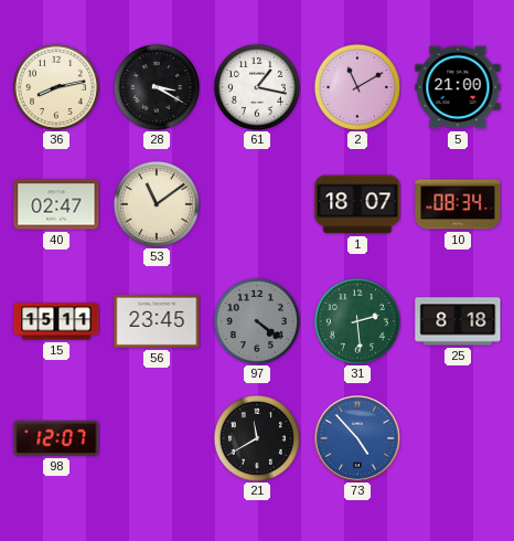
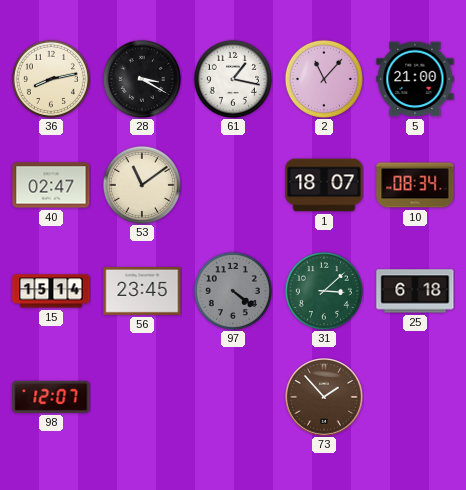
2: 11:10 -> 11:07 (324, 79)
15: 15:11 -> 15:14 (51, 291)
31: 2:29 -> 3:08 (324, 291)
25: 8:18 -> 6:18 (415, 291)
21: 11:40 -> none (257, 438)
73: 4:53 -> 1:53 (325, 398)
73 dial: blue -> brown (325, 398)
